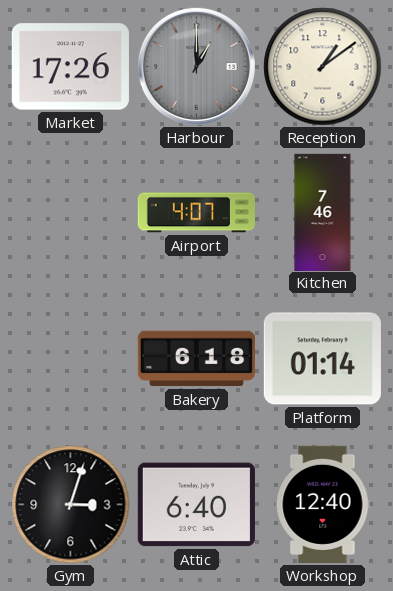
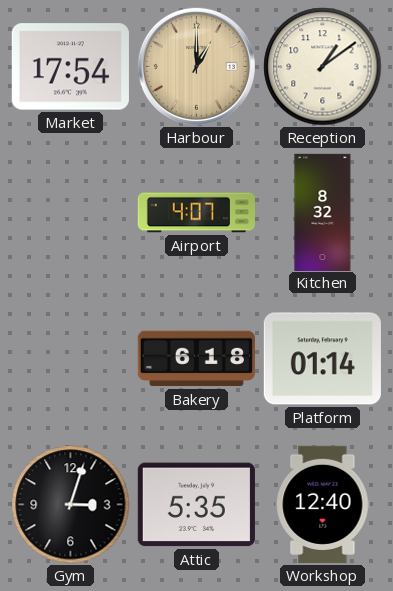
Market: 17:26 -> 17:54 (70, 67)
Harbour dial: grey -> champagne (196, 66)
Kitchen: 7:46 -> 8:32 (323, 212)
Attic: 6:40 -> 5:35 (196, 505)
